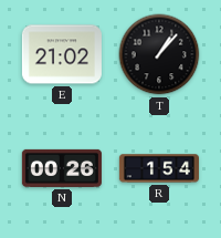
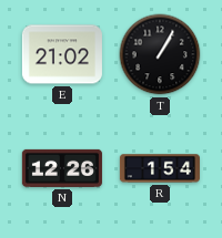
T: 1:07 -> 1:05 (160, 54)
N: 00:26 -> 12:26 (62, 168)
